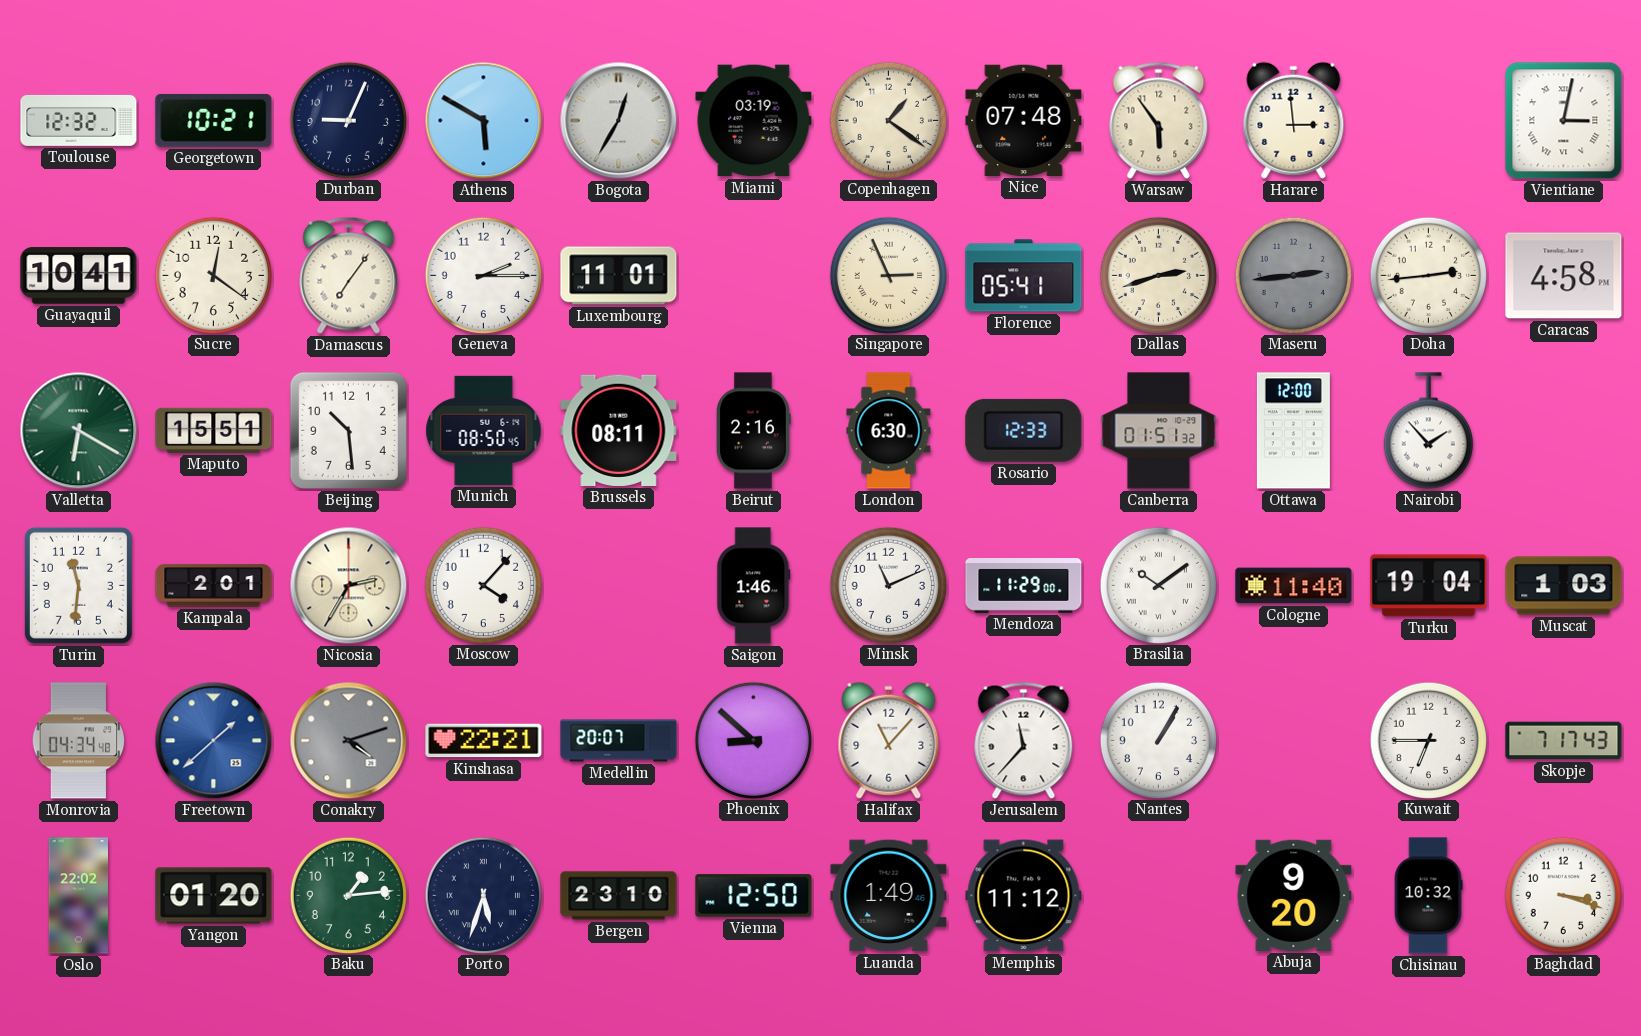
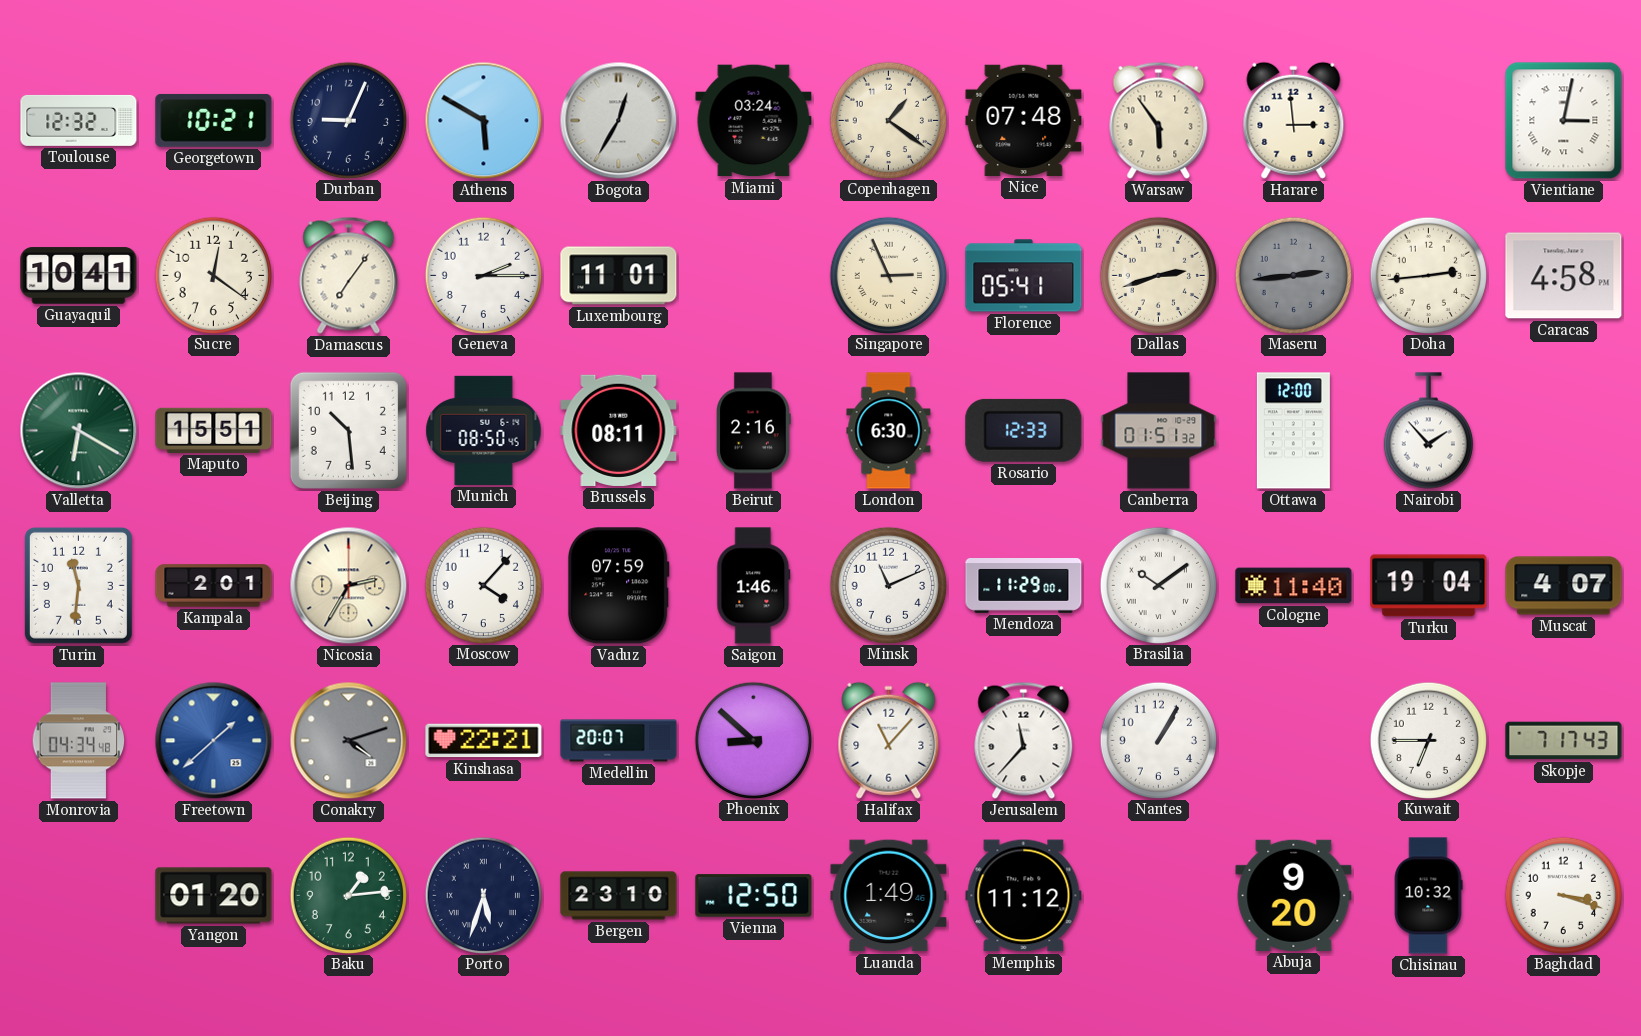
Miami: 03:19 -> 03:24 (754, 121)
Vaduz: none -> 07:59 (618, 586)
Muscat: 1:03 -> 4:07 (1564, 586)
Oslo: 22:02 -> none (78, 896)
